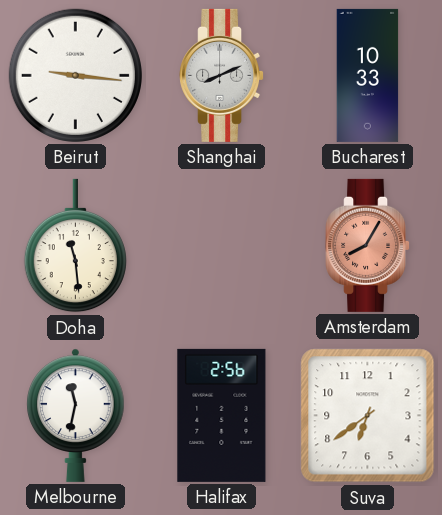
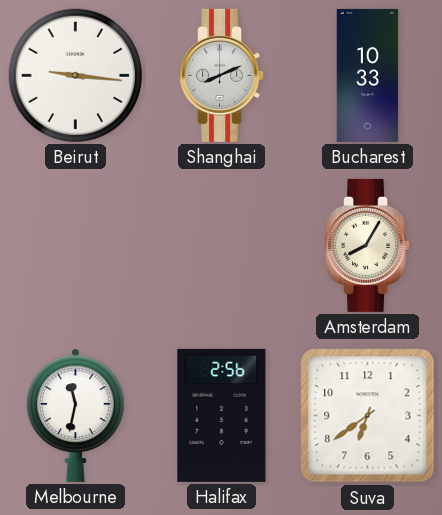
Doha: 11:29 -> none (75, 246)
Amsterdam dial: salmon -> cream (368, 245)
